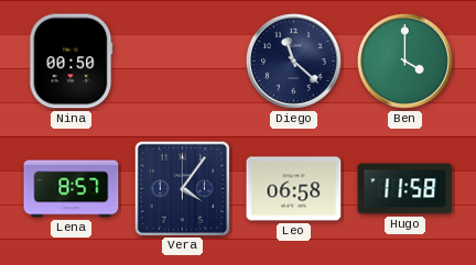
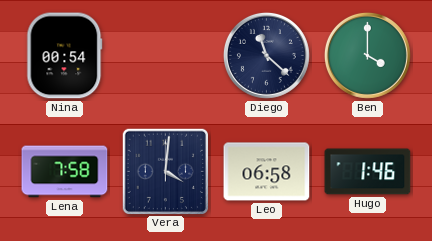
Nina: 00:50 -> 00:54 (65, 56)
Lena: 8:57 -> 7:58 (65, 172)
Vera: 4:06 -> 4:01 (165, 171)
Hugo: 11:58 -> 1:46 (368, 172)
